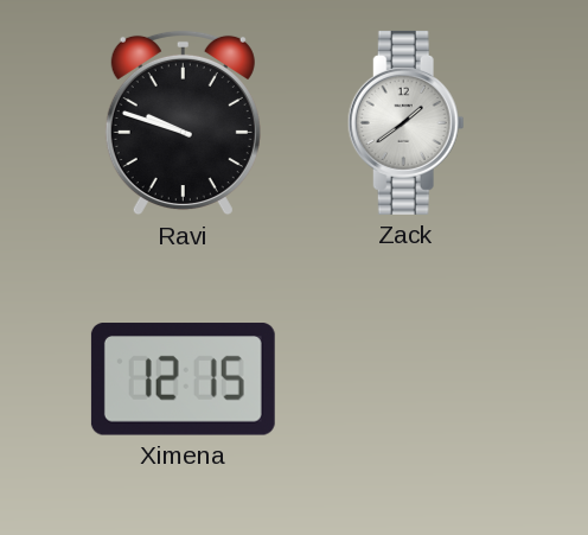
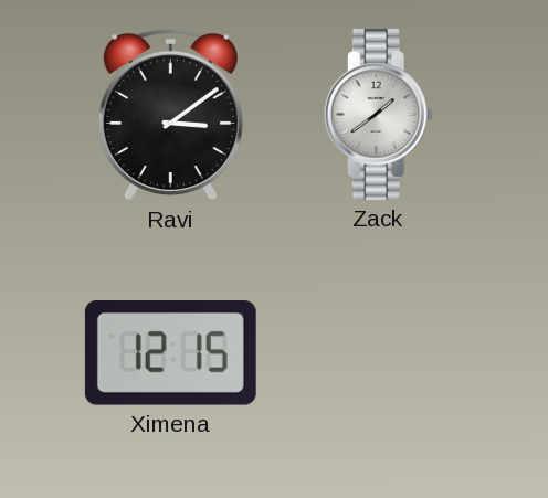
Ravi: 9:48 -> 3:09 (170, 115)
